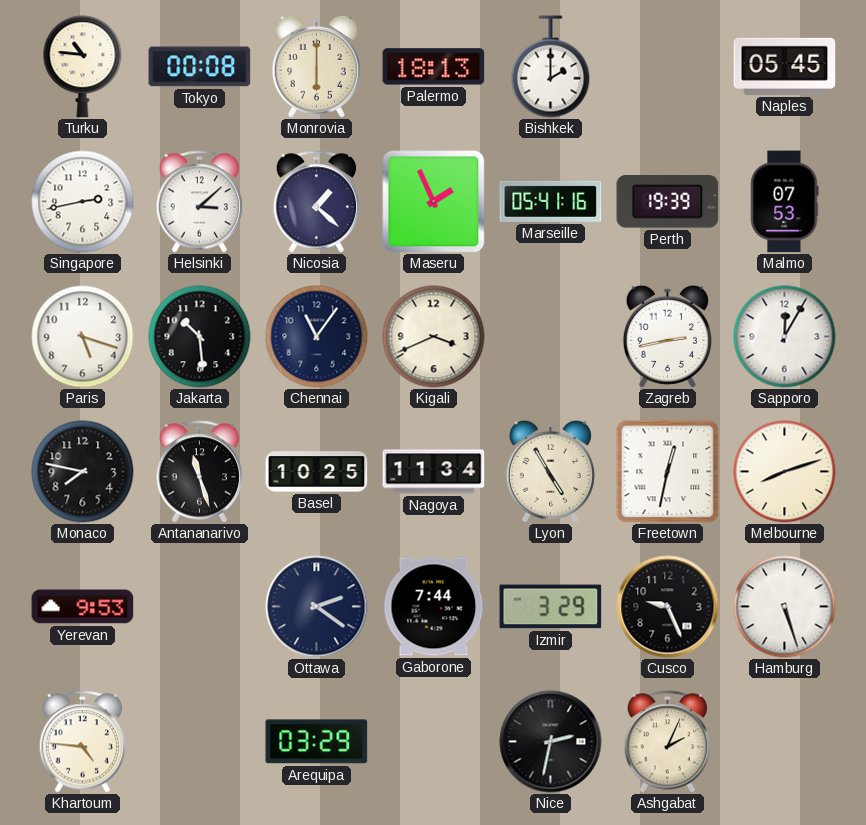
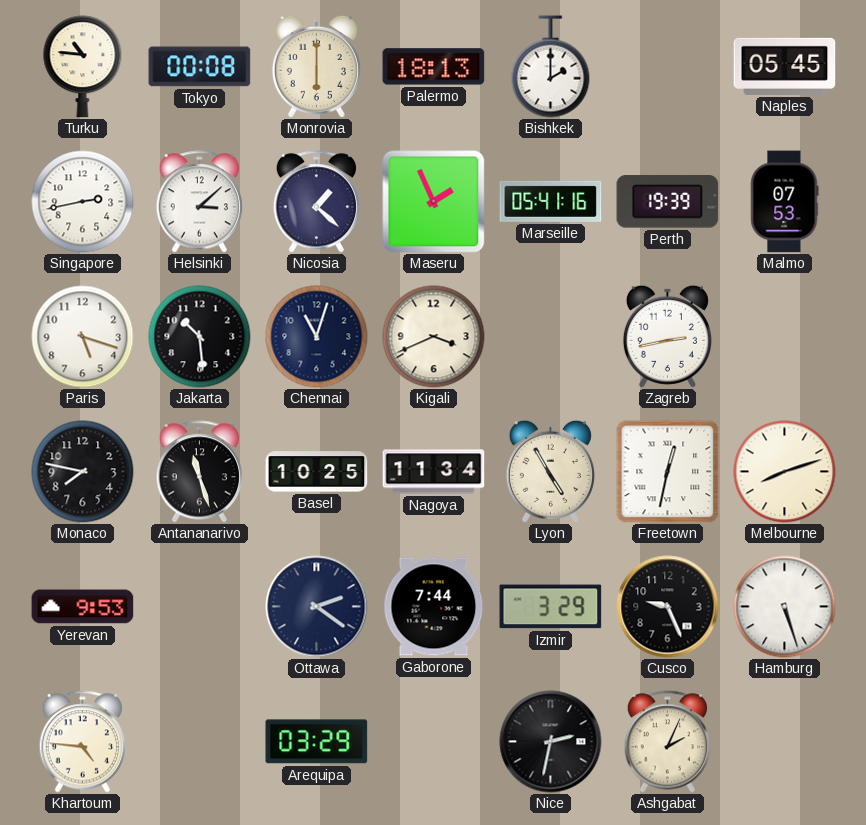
Chennai: 11:06 -> 11:03 (317, 337)
Sapporo: 12:05 -> none (785, 337)
